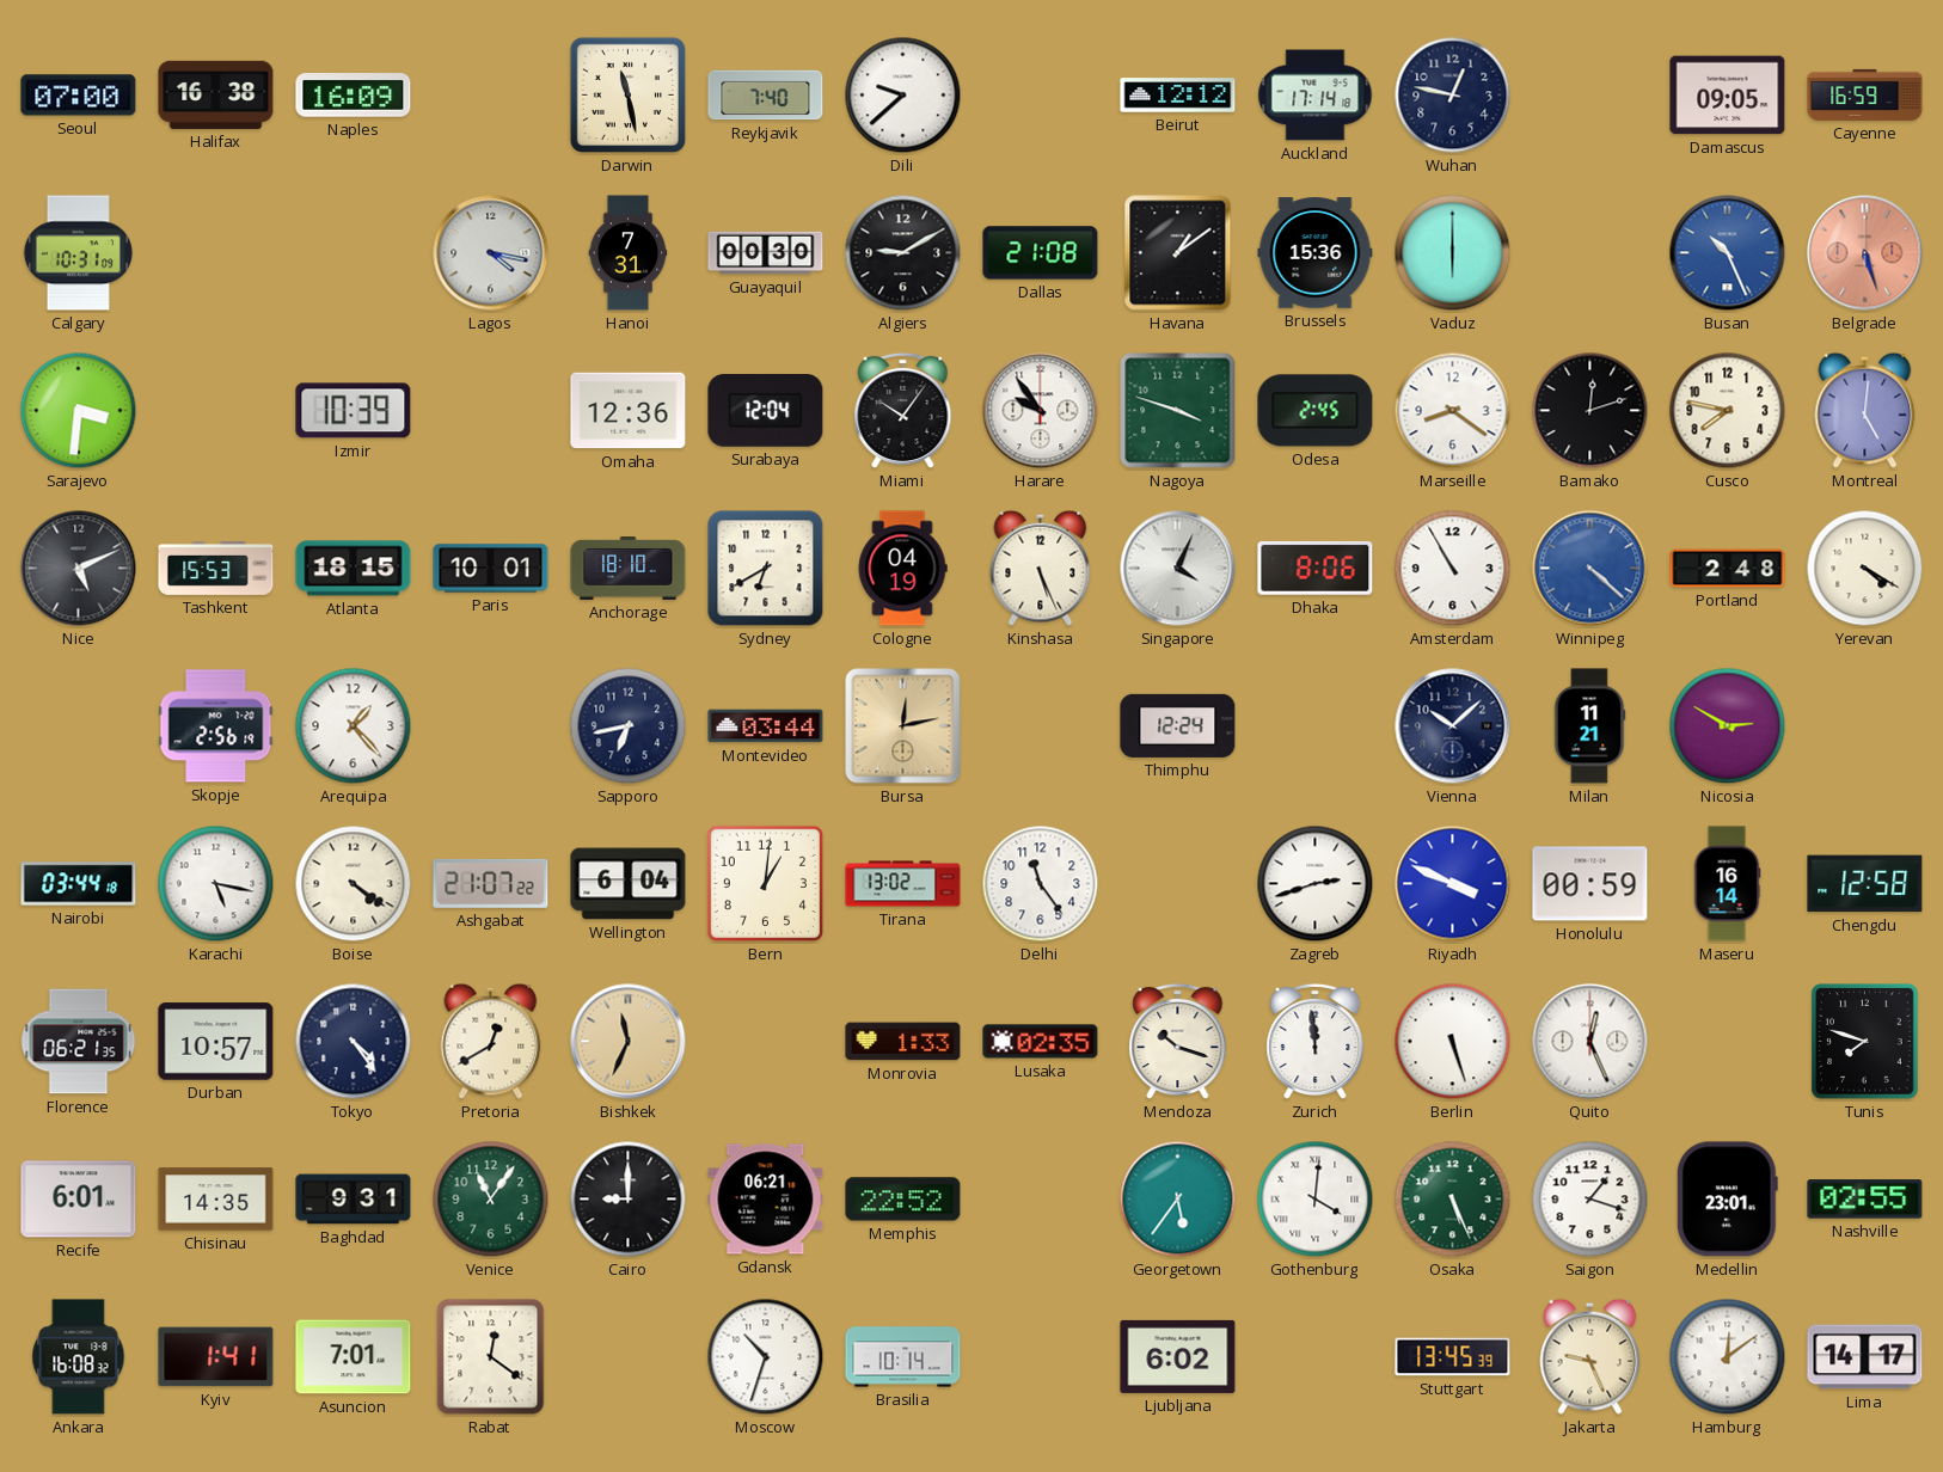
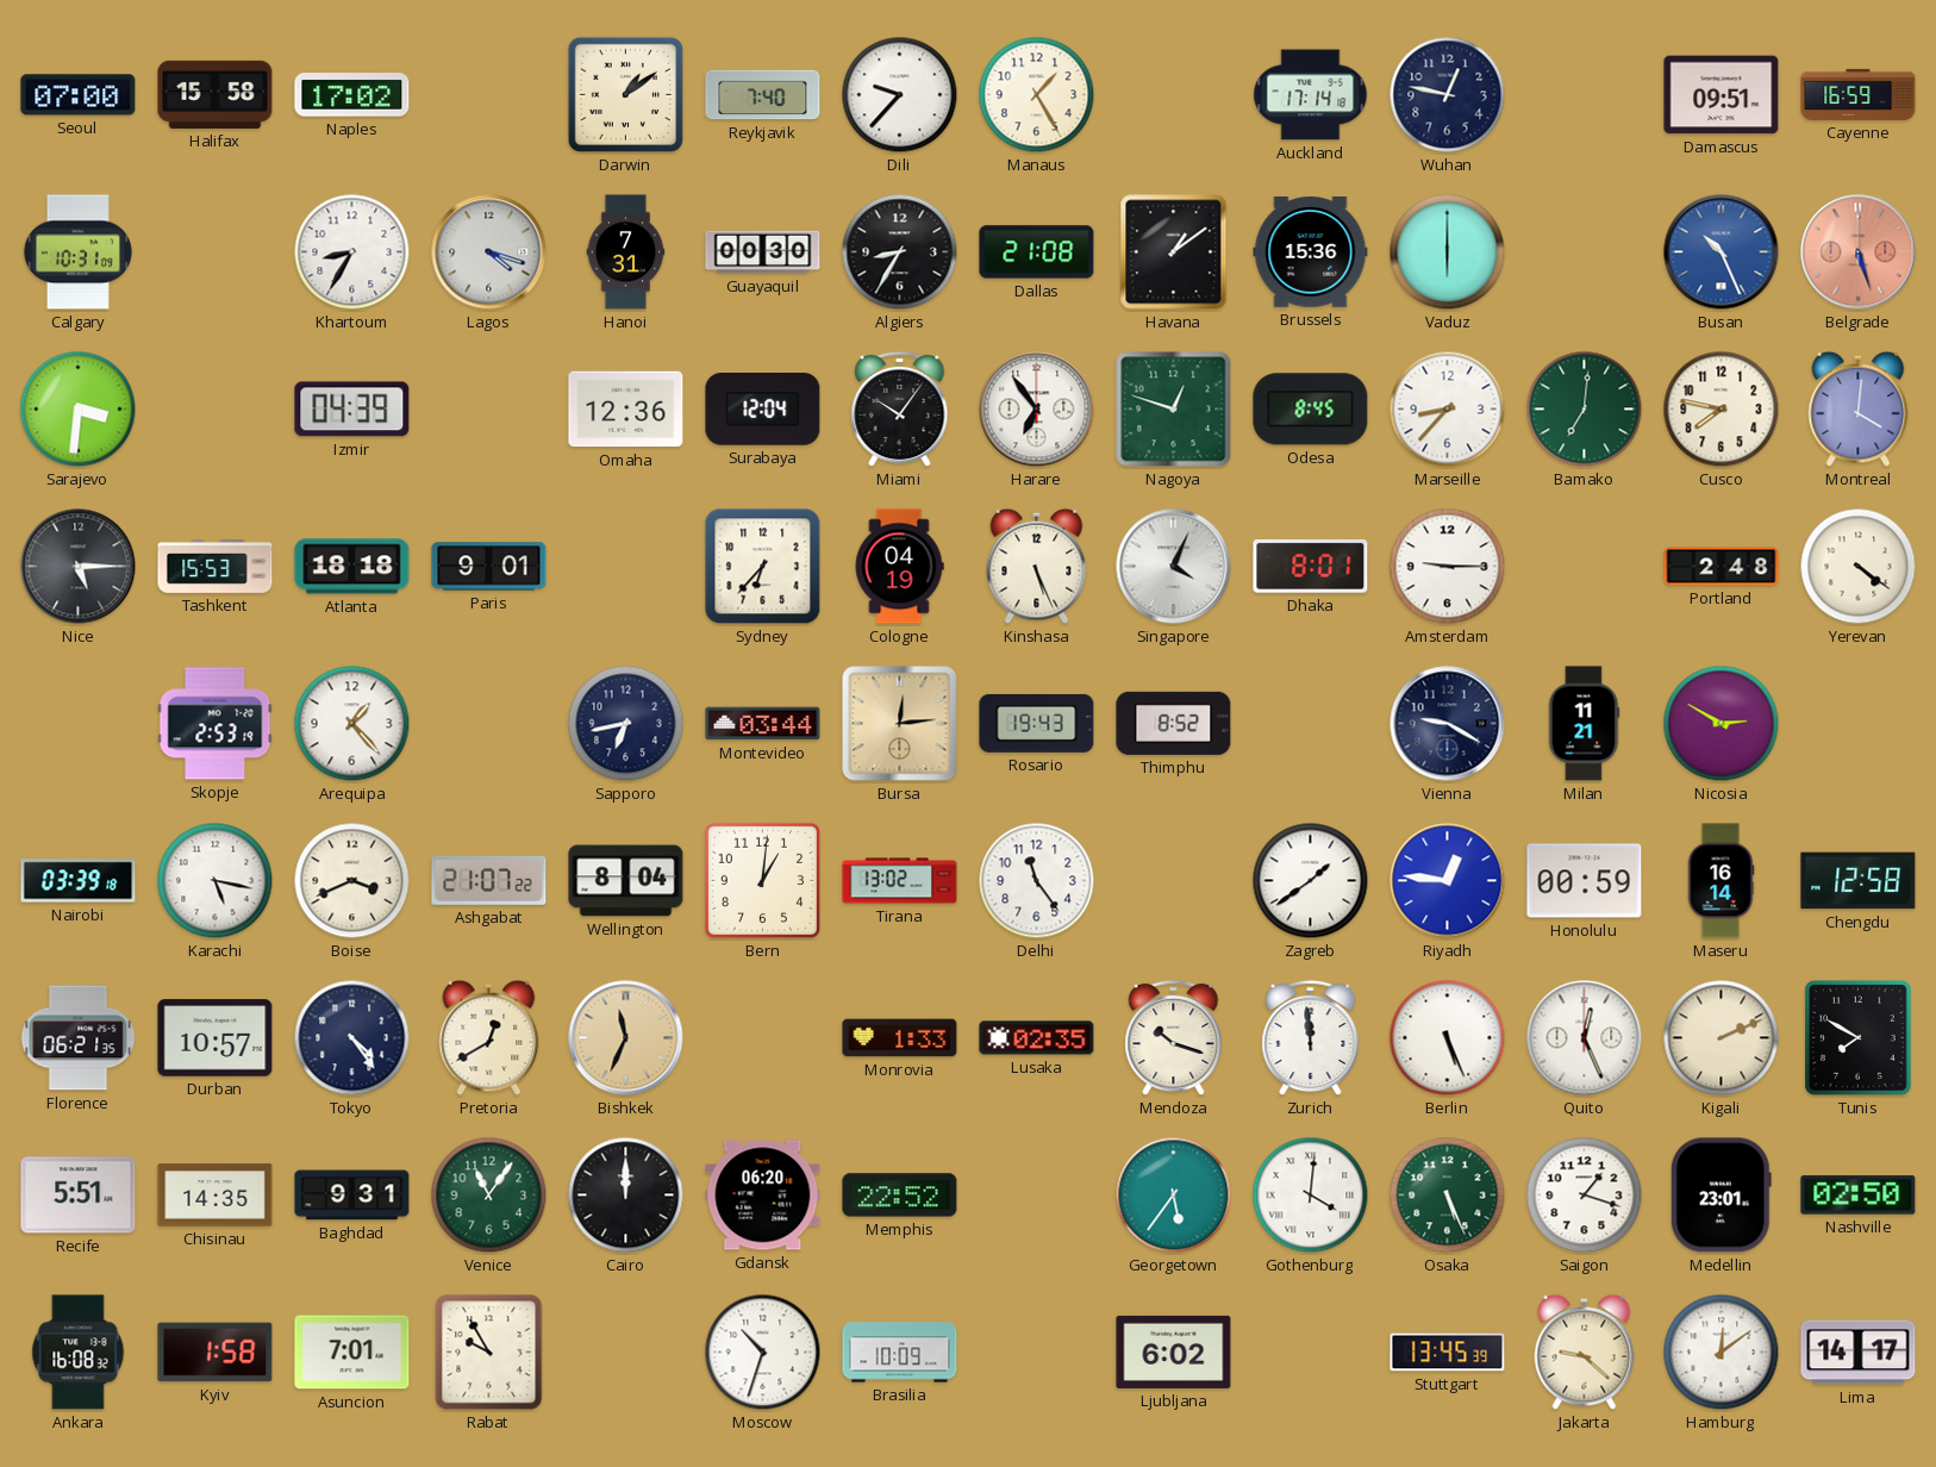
Halifax: 16:38 -> 15:58 (216, 94)
Naples: 16:09 -> 17:02 (352, 95)
Darwin: 11:28 -> 1:09 (625, 94)
Dili: 9:38 -> 9:37 (900, 95)
Manaus: none -> 1:25 (1037, 95)
Beirut: 12:12 -> none (1178, 96)
Damascus: 09:05 -> 09:51 (1722, 95)
Khartoum: none -> 8:35 (352, 252)
Lagos: 4:17 -> 4:18 (489, 252)
Algiers: 9:10 -> 8:35 (900, 252)
Izmir: 10:39 -> 04:39 (352, 410)
Harare: 9:54 -> 6:54 (1037, 410)
Nagoya: 3:48 -> 12:48 (1174, 410)
Odesa: 2:45 -> 8:45 (1311, 410)
Marseille: 8:21 -> 8:37 (1448, 410)
Bamako: 12:12 -> 7:01 (1585, 410)
Bamako dial: black -> green (1585, 410)
Montreal: 5:01 -> 4:01 (1859, 408)
Nice: 5:11 -> 5:15 (79, 567)
Atlanta: 18:15 -> 18:18 (352, 567)
Paris: 10:01 -> 9:01 (489, 567)
Anchorage: 18:10 -> none (629, 569)
Sydney: 6:40 -> 6:37 (763, 567)
Dhaka: 8:06 -> 8:01 (1311, 566)
Amsterdam: 10:55 -> 9:15 (1448, 567)
Winnipeg: 4:22 -> none (1590, 569)
Yerevan: 4:20 -> 4:21 (1859, 567)
Skopje: 2:56 -> 2:53 (216, 724)
Bursa: 12:13 -> 12:14 (900, 724)
Rosario: none -> 19:43 (1037, 723)
Thimphu: 12:24 -> 8:52 (1174, 723)
Vienna: 10:08 -> 9:20 (1448, 724)
Nairobi: 03:44 -> 03:39 (79, 881)
Boise: 4:21 -> 3:41 (352, 881)
Wellington: 6:04 -> 8:04 (626, 881)
Zagreb: 2:42 -> 1:39 (1311, 881)
Riyadh: 3:49 -> 12:46 (1448, 881)
Berlin: 5:27 -> 5:26 (1448, 1038)
Kigali: none -> 2:11 (1722, 1038)
Tunis: 7:48 -> 7:50 (1859, 1038)
Recife: 6:01 -> 5:51 (79, 1196)
Cairo: 9:00 -> 12:00 (626, 1196)
Gdansk: 06:21 -> 06:20 (763, 1196)
Nashville: 02:55 -> 02:50 (1859, 1196)
Kyiv: 1:41 -> 1:58 (216, 1353)
Rabat: 12:21 -> 9:55 (489, 1353)
Brasilia: 10:14 -> 10:09 (900, 1353)
Jakarta: 9:26 -> 9:22 (1585, 1351)
